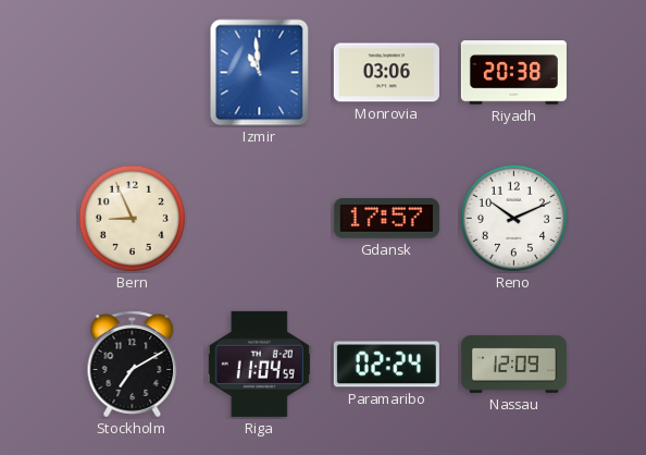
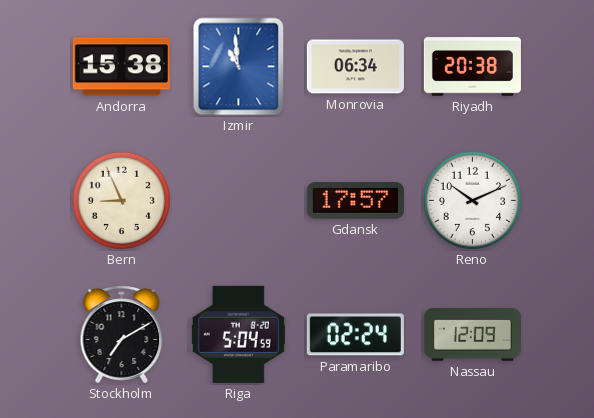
Andorra: none -> 15:38 (121, 67)
Monrovia: 03:06 -> 06:34 (355, 67)
Riga: 11:04 -> 5:04 (238, 334)
